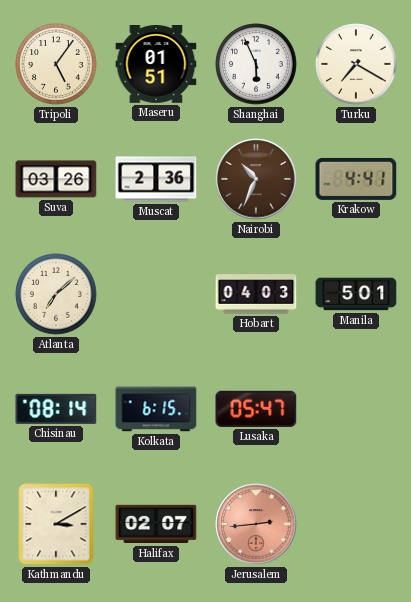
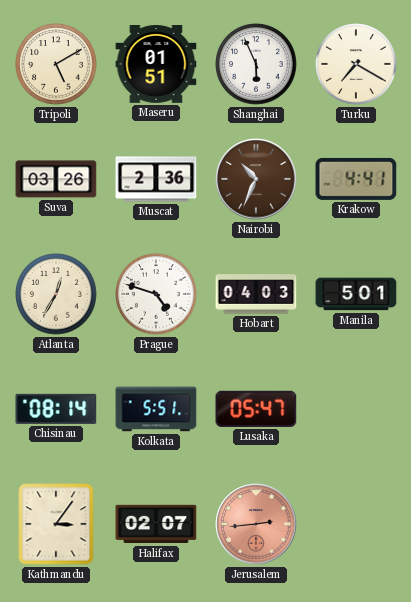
Tripoli: 5:06 -> 5:10 (56, 64)
Atlanta: 7:08 -> 12:35 (56, 294)
Prague: none -> 4:48 (156, 294)
Kolkata: 6:15 -> 5:51 (156, 409)
Kathmandu: 3:10 -> 3:06 (56, 524)
